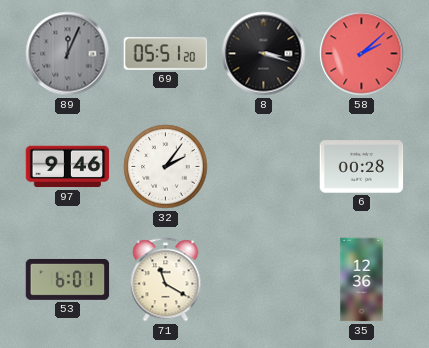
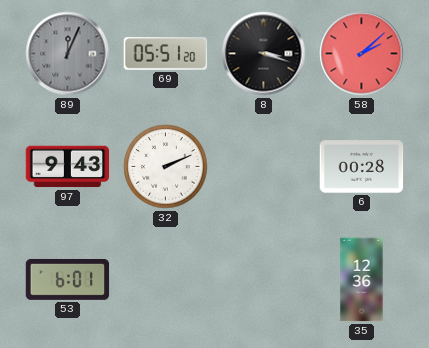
97: 9:46 -> 9:43 (68, 167)
32: 2:06 -> 2:11 (166, 167)
71: 11:20 -> none (166, 280)
